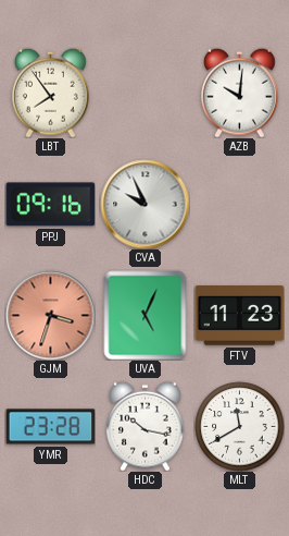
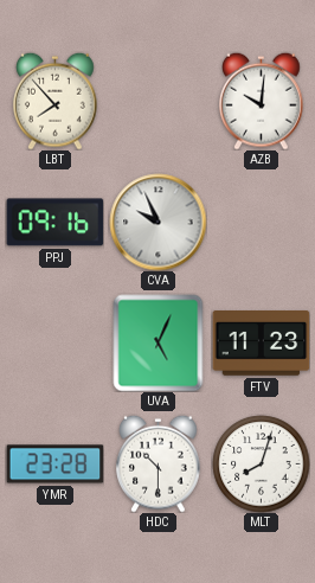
LBT: 7:54 -> 7:53 (56, 101)
GJM: 3:33 -> none (50, 315)
HDC: 10:17 -> 10:30 (159, 463)
MLT: 11:40 -> 8:03 (261, 463)
